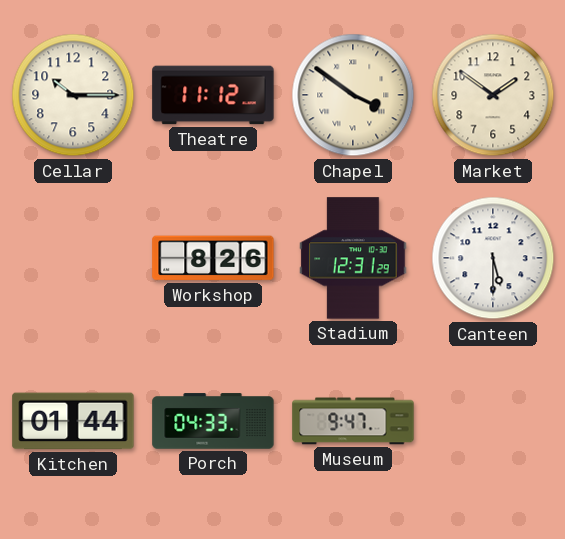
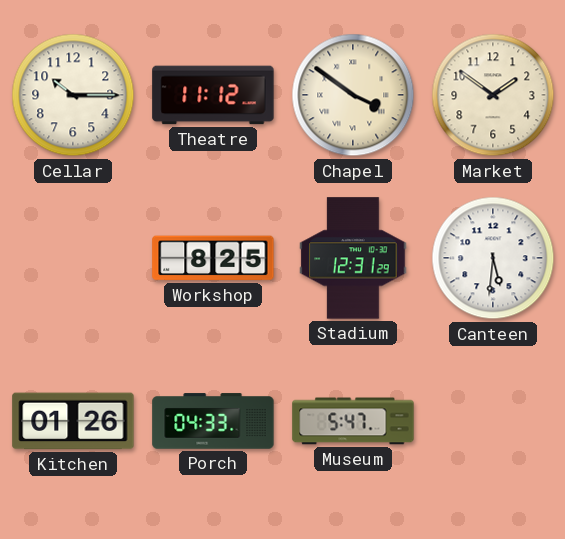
Workshop: 8:26 -> 8:25 (213, 258)
Canteen: 5:30 -> 5:31 (493, 258)
Kitchen: 01:44 -> 01:26 (73, 421)
Museum: 9:47 -> 5:47 (353, 421)
